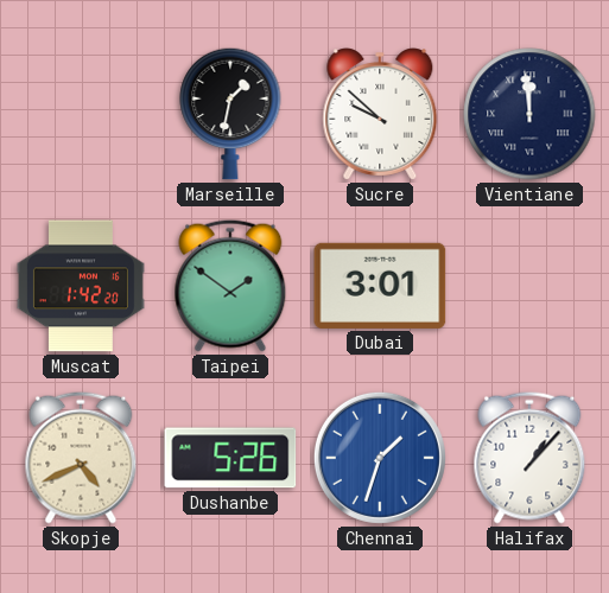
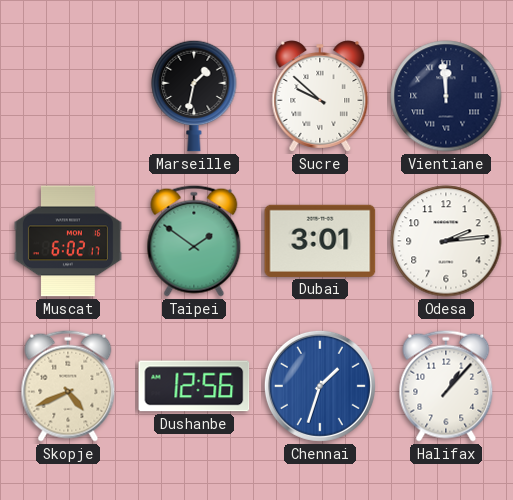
Muscat: 1:42 -> 6:02 (68, 241)
Odesa: none -> 2:14 (446, 241)
Dushanbe: 5:26 -> 12:56 (194, 386)
